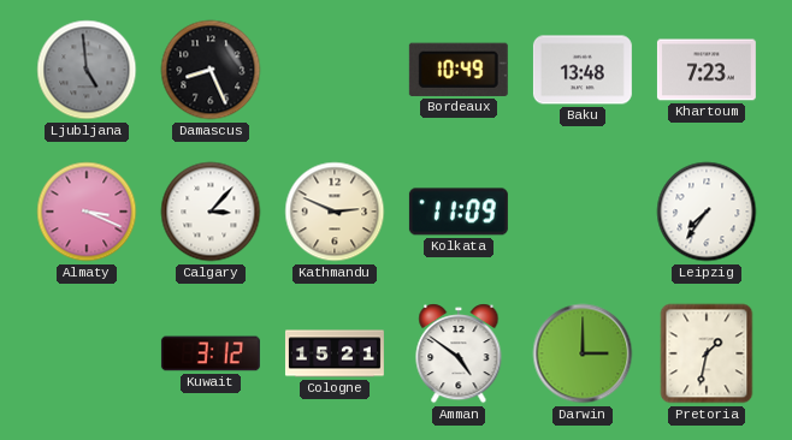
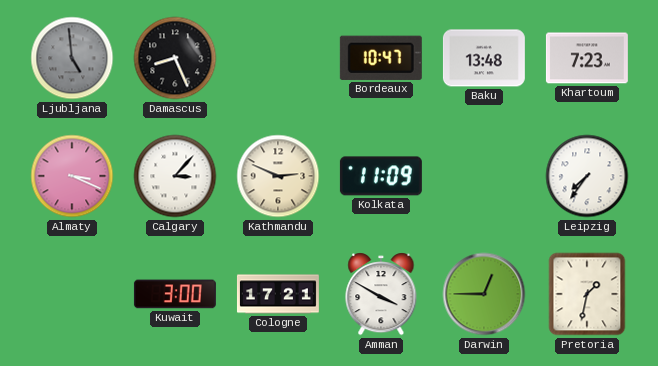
Bordeaux: 10:49 -> 10:47 (381, 58)
Kuwait: 3:12 -> 3:00 (175, 294)
Cologne: 15:21 -> 17:21 (278, 294)
Amman: 4:51 -> 3:50 (381, 294)
Darwin: 3:00 -> 12:45 (484, 294)
